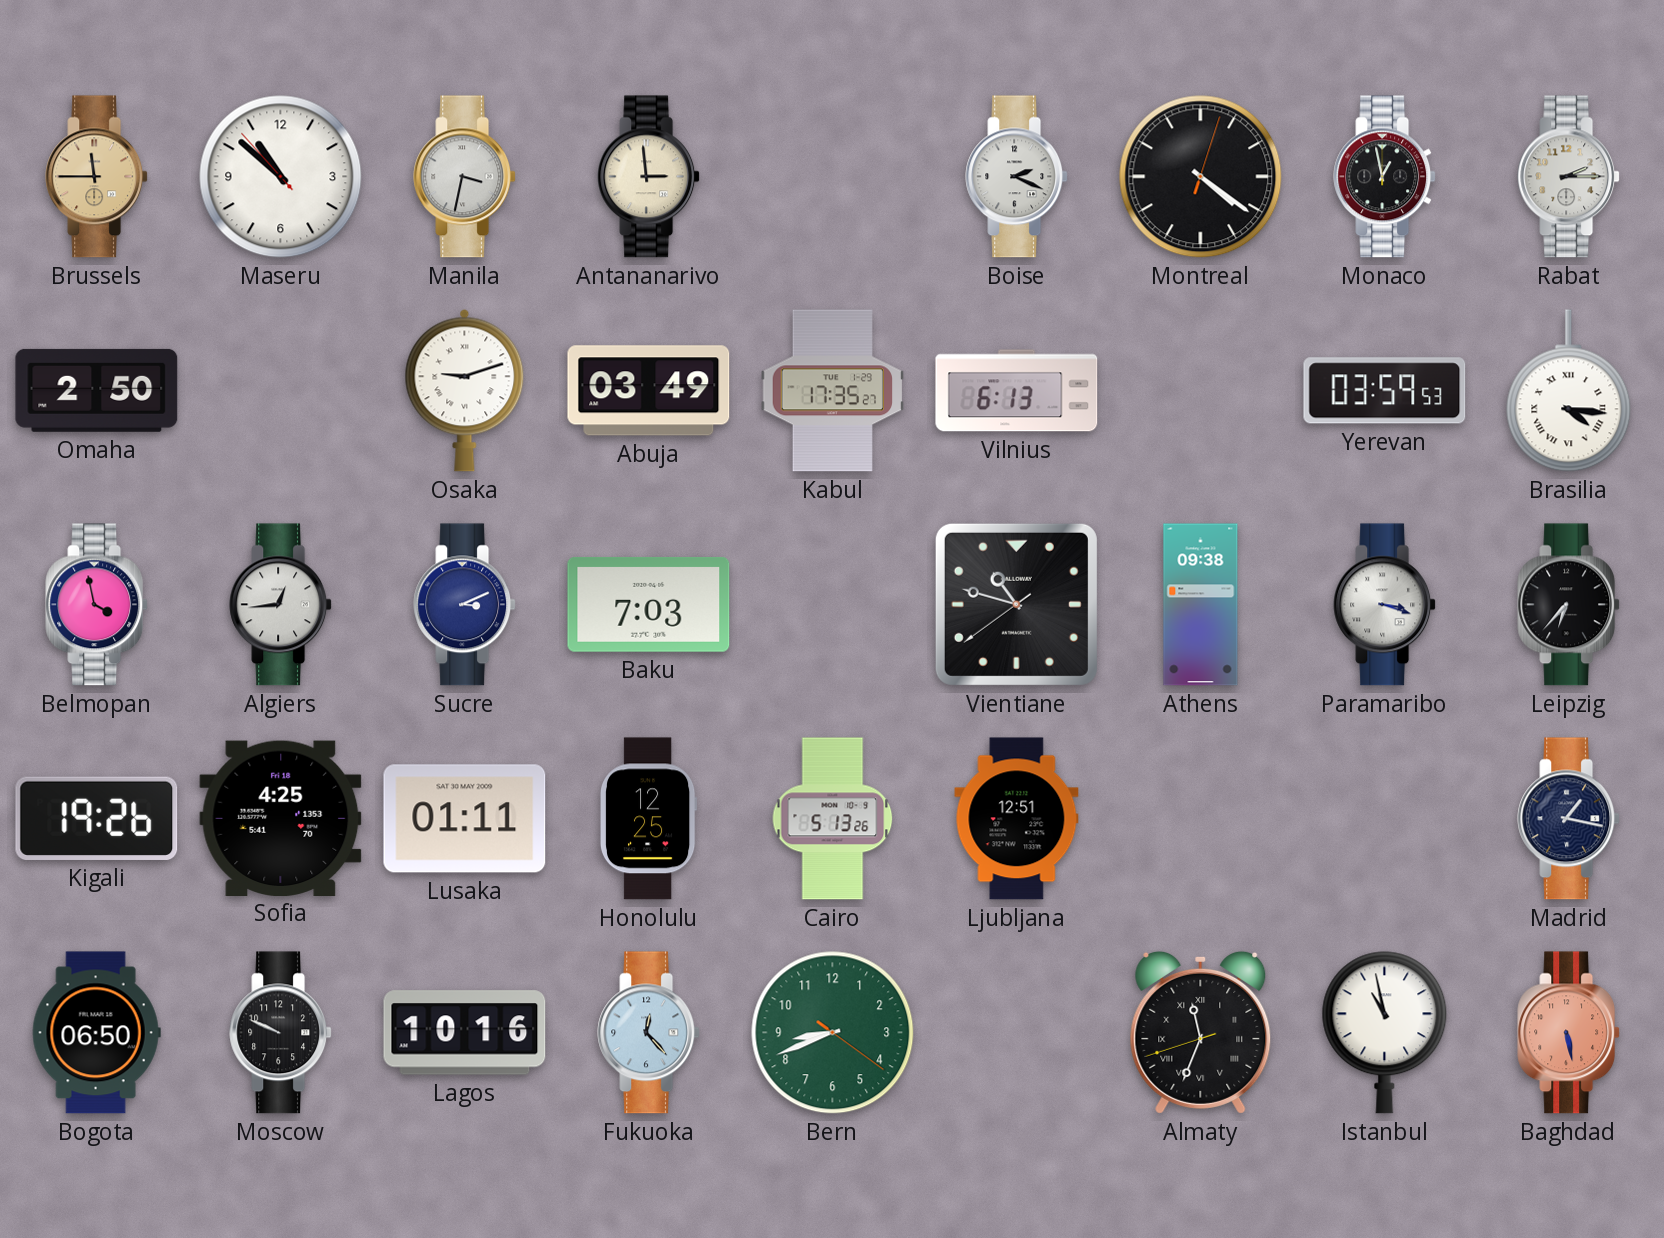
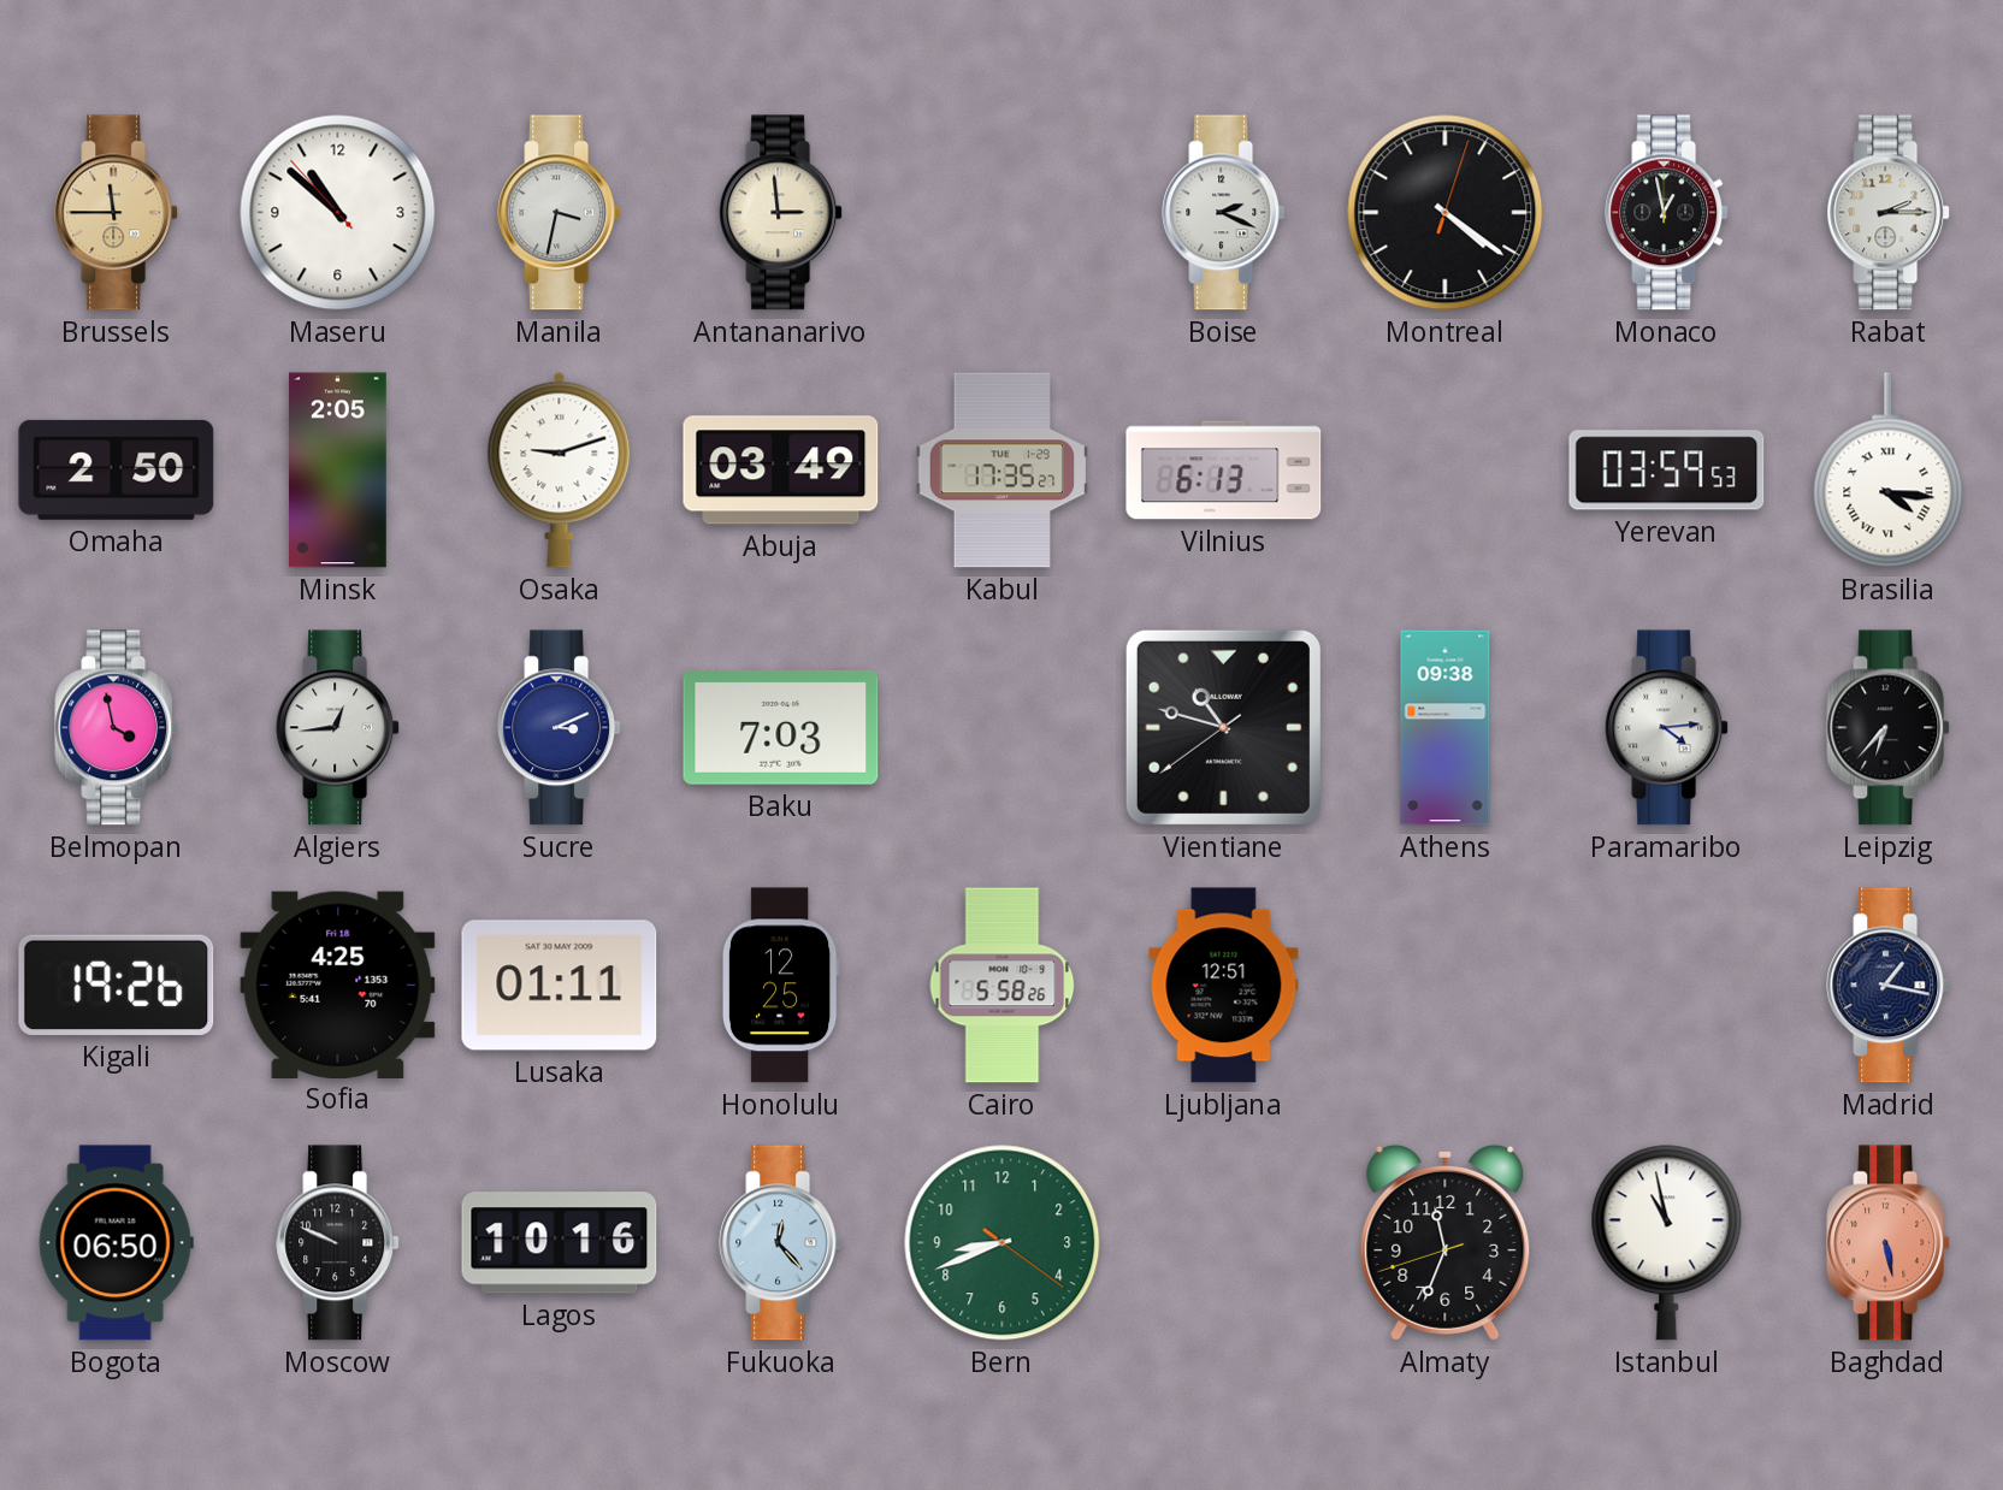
Minsk: none -> 2:05 (338, 471)
Paramaribo: 3:18 -> 4:14 (1667, 728)
Cairo: 5:13 -> 5:58 (1003, 986)
Almaty numerals: Roman -> Arabic (1446, 1242)
